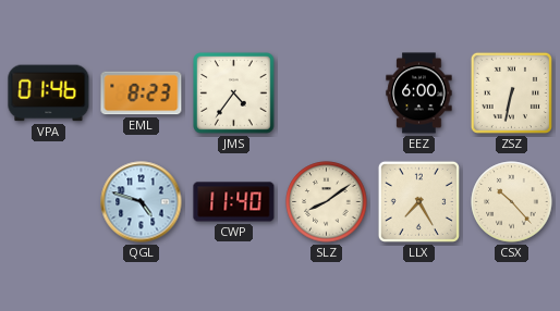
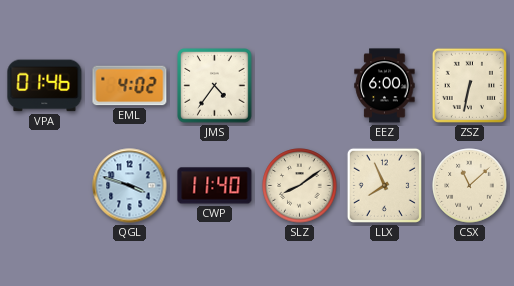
EML: 8:23 -> 4:02 (130, 86)
QGL: 4:48 -> 3:48 (130, 186)
LLX: 7:25 -> 7:56 (384, 185)
CSX: 10:23 -> 11:08 (470, 186)
